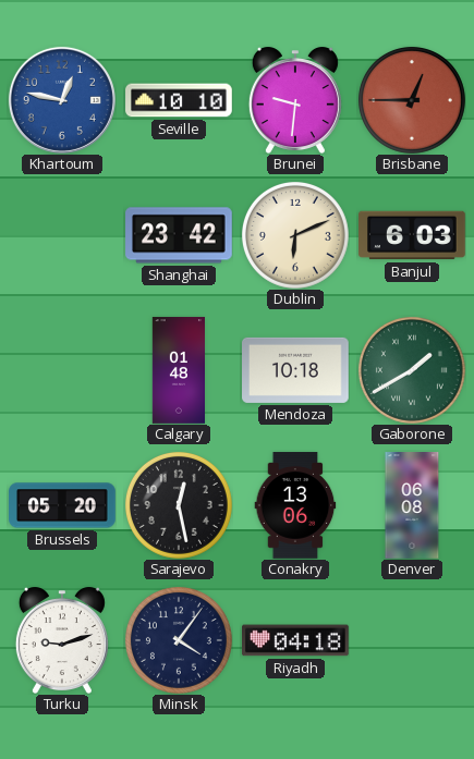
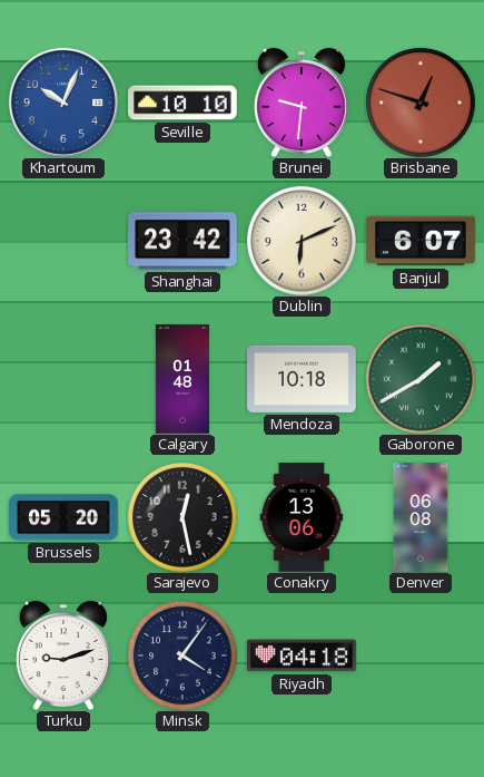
Khartoum: 12:47 -> 10:04 (63, 103)
Brisbane: 12:45 -> 12:48 (421, 103)
Banjul: 6:03 -> 6:07 (422, 241)
